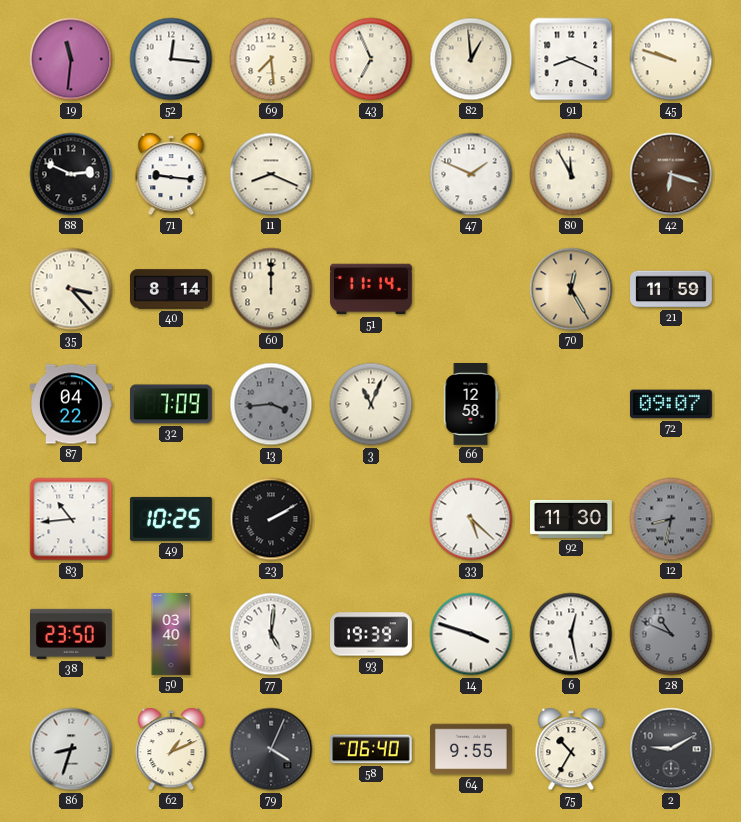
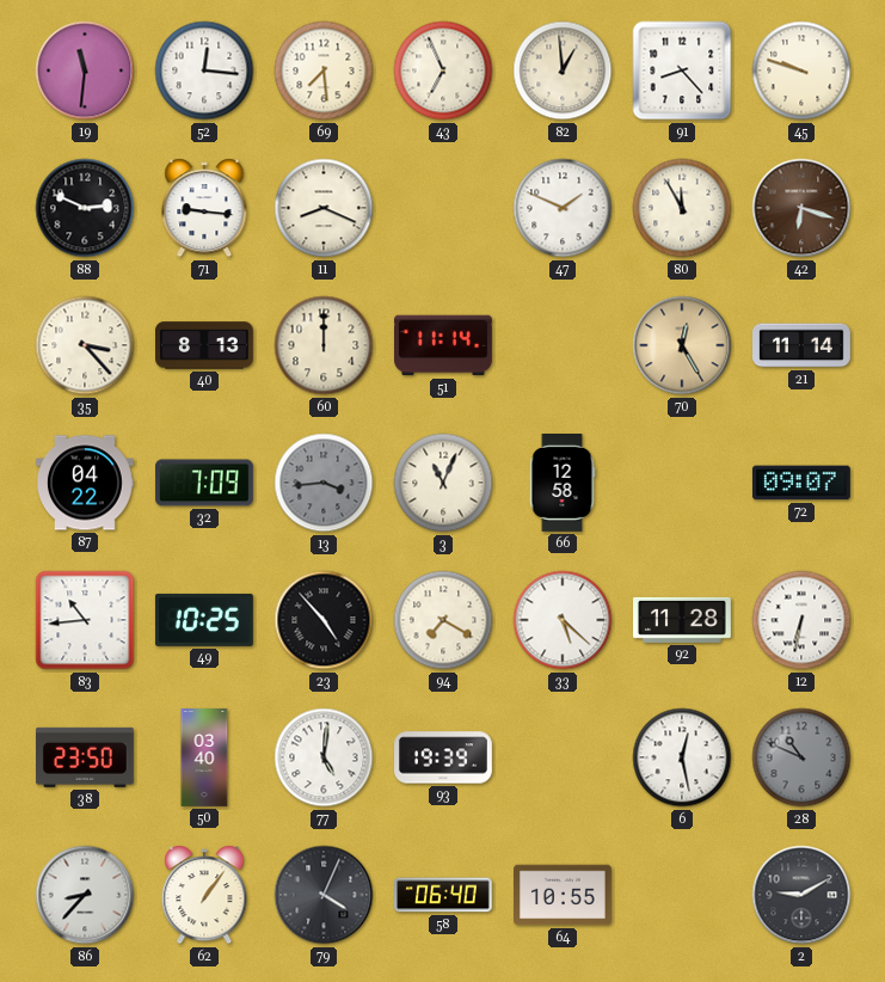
91: 8:19 -> 8:23 (682, 70)
40: 8:14 -> 8:13 (205, 345)
21: 11:59 -> 11:14 (803, 345)
23: 2:10 -> 4:53 (324, 620)
94: none -> 7:20 (443, 620)
92: 11:30 -> 11:28 (683, 620)
12: 8:32 -> 6:32 (801, 620)
12 dial: grey -> white (801, 620)
14: 3:48 -> none (471, 634)
86: 8:33 -> 8:37 (85, 895)
62: 1:11 -> 1:06 (204, 895)
64: 9:55 -> 10:55 (564, 895)
75: 10:35 -> none (571, 749)
